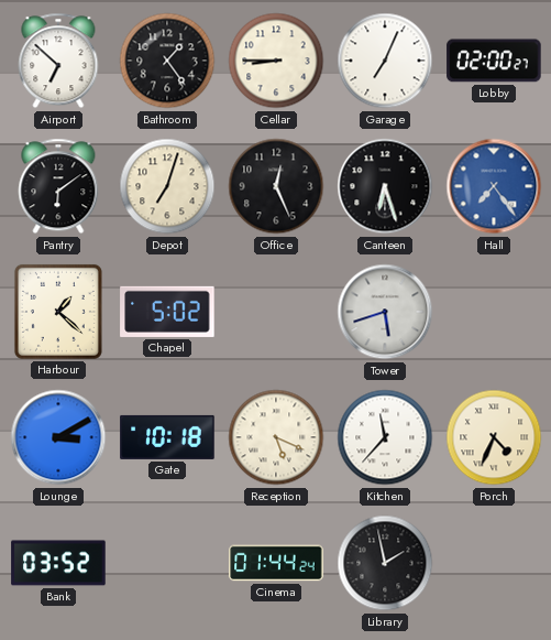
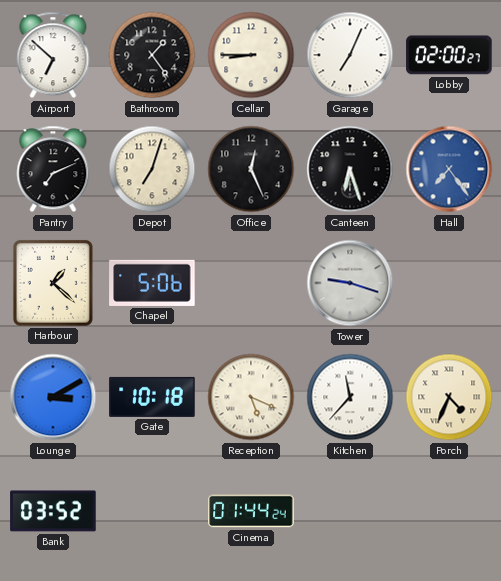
Pantry: 6:09 -> 7:11 (53, 169)
Chapel: 5:02 -> 5:06 (152, 283)
Tower: 5:42 -> 9:18 (350, 283)
Library: 1:58 -> none (385, 563)
